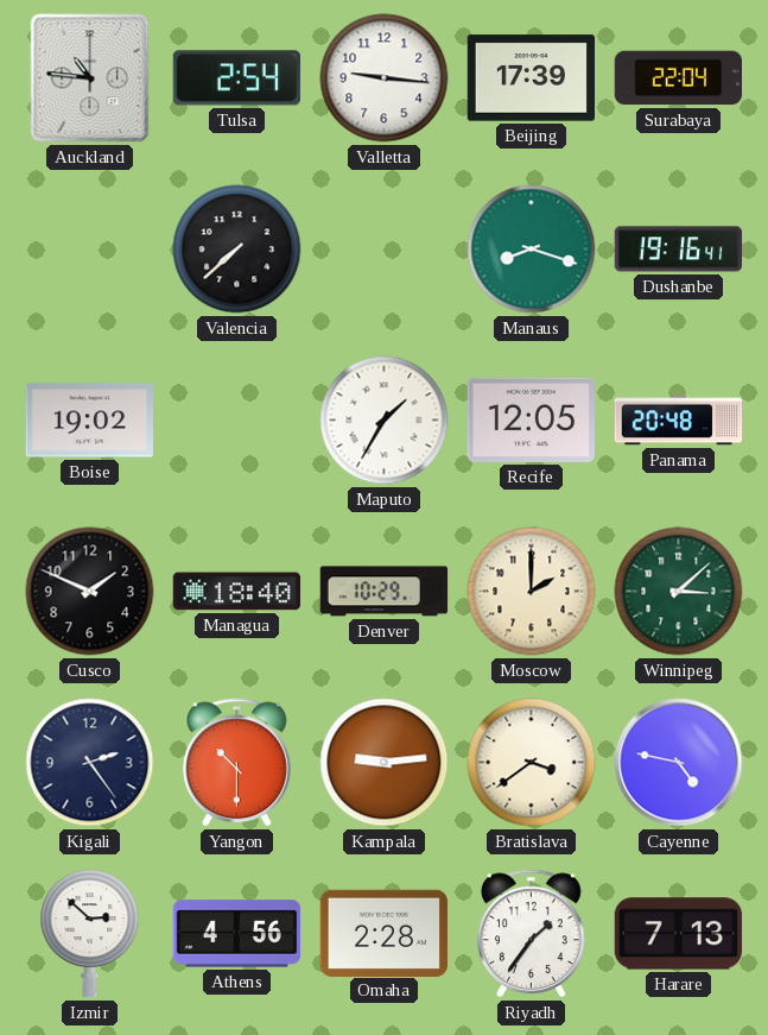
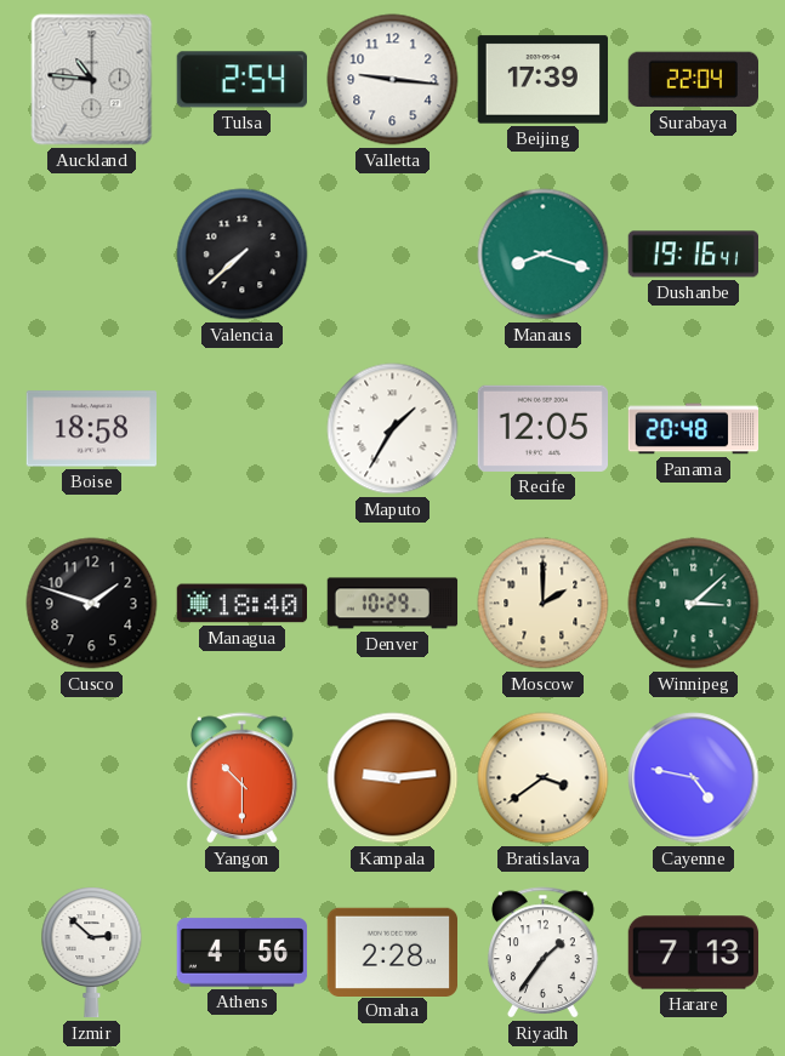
Boise: 19:02 -> 18:58 (92, 429)
Cusco: 1:49 -> 1:48 (92, 604)
Kigali: 2:24 -> none (90, 763)
